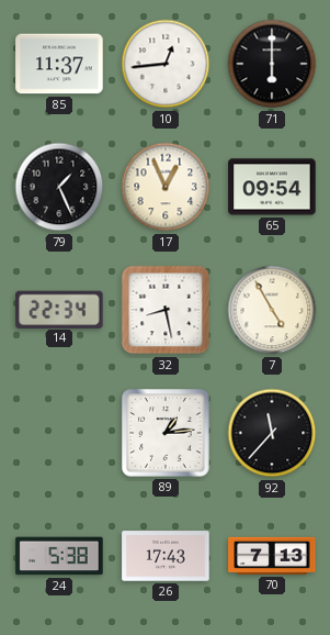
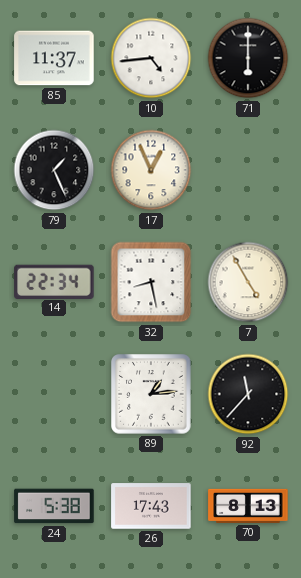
10: 12:44 -> 4:44 (151, 58)
65: 09:54 -> none (272, 187)
70: 7:13 -> 8:13 (248, 506)
